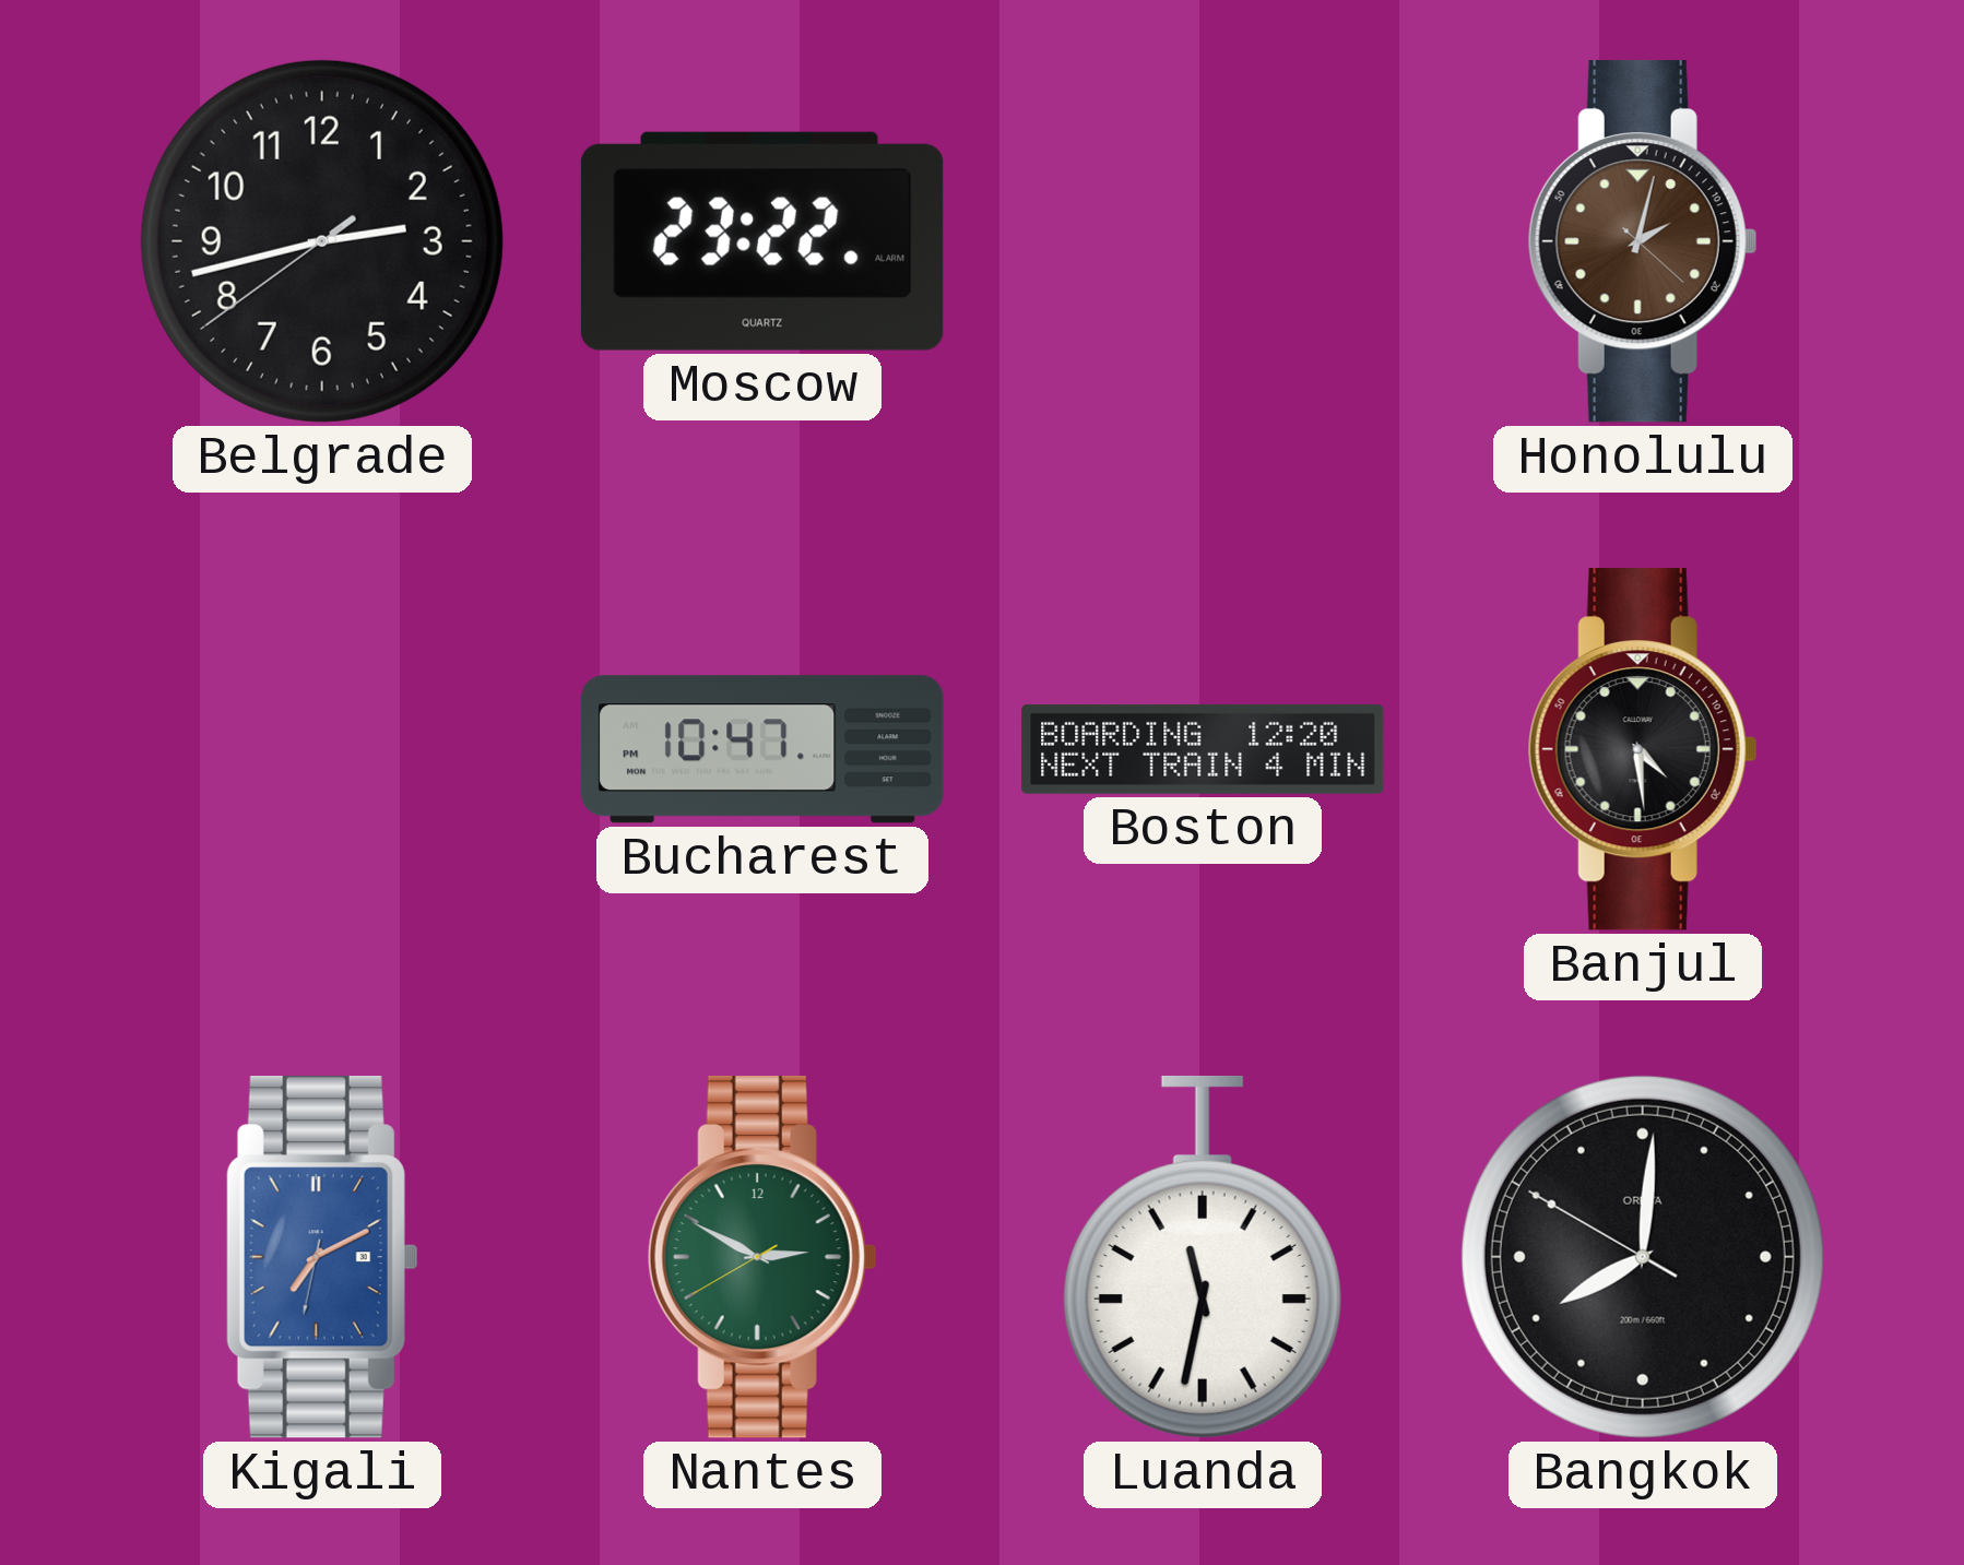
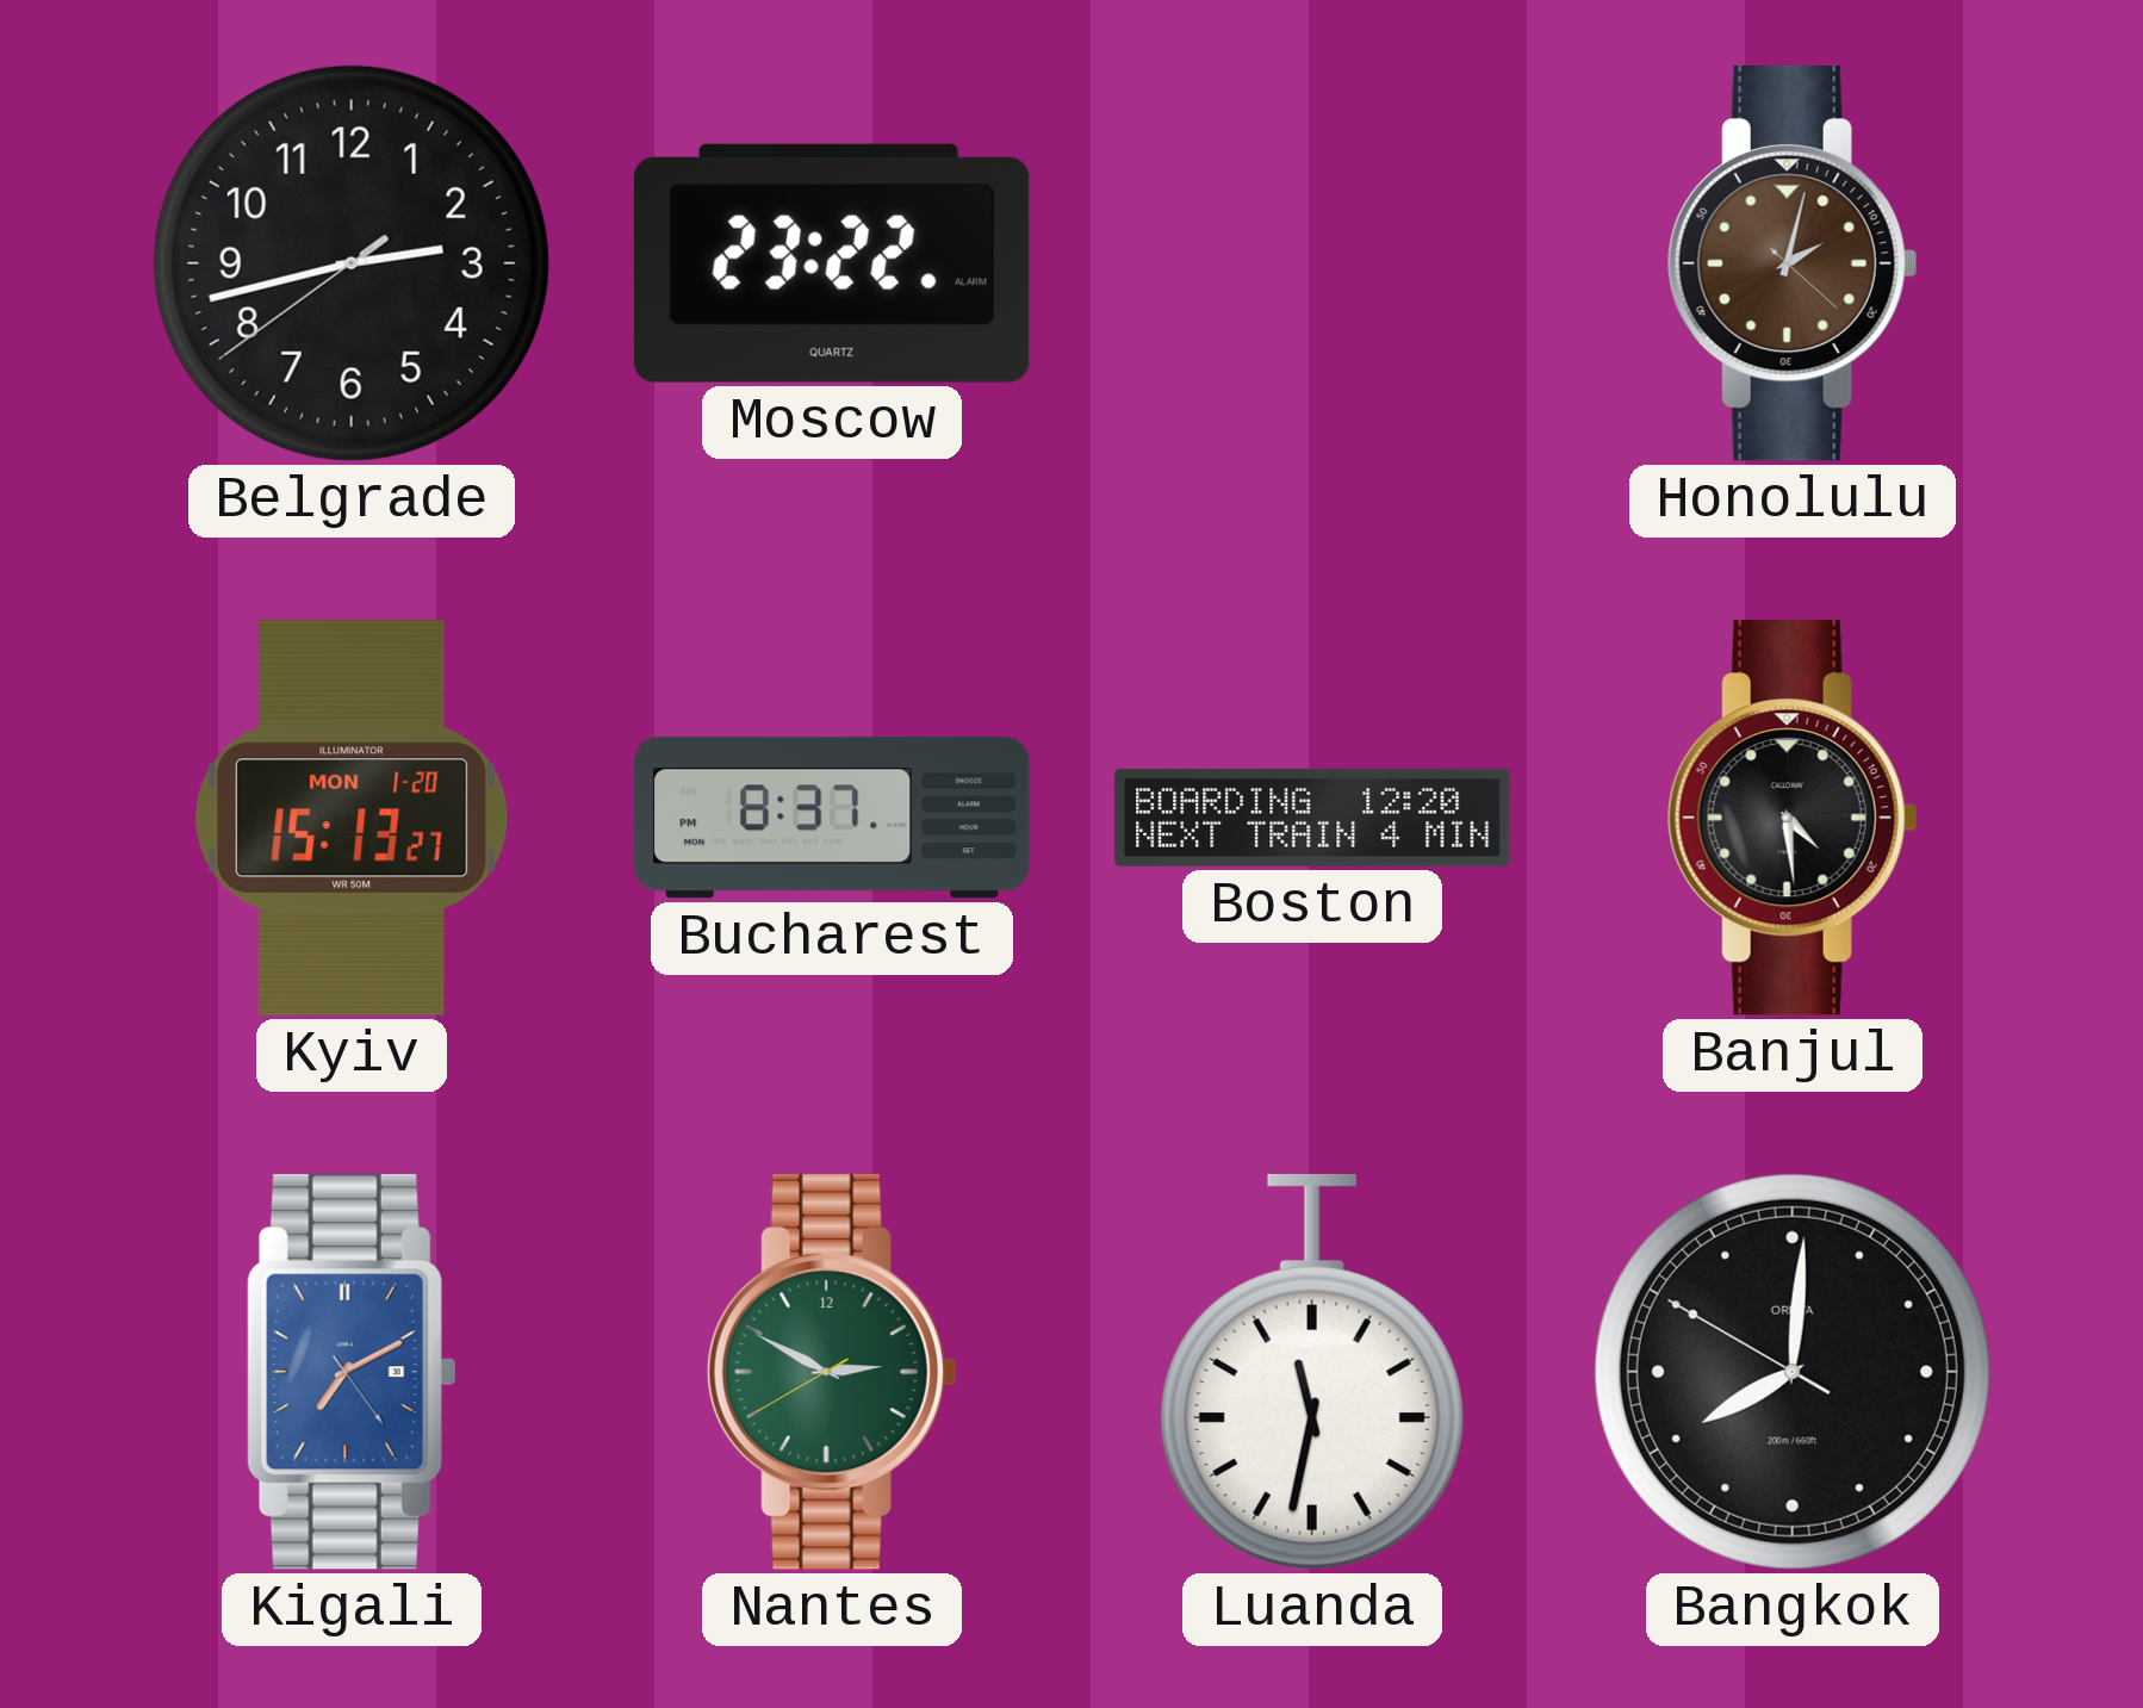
Kyiv: none -> 15:13 (352, 819)
Bucharest: 10:47 -> 8:37 (832, 818)
Kigali: 7:10:32 -> 7:10:24 (352, 1373)
